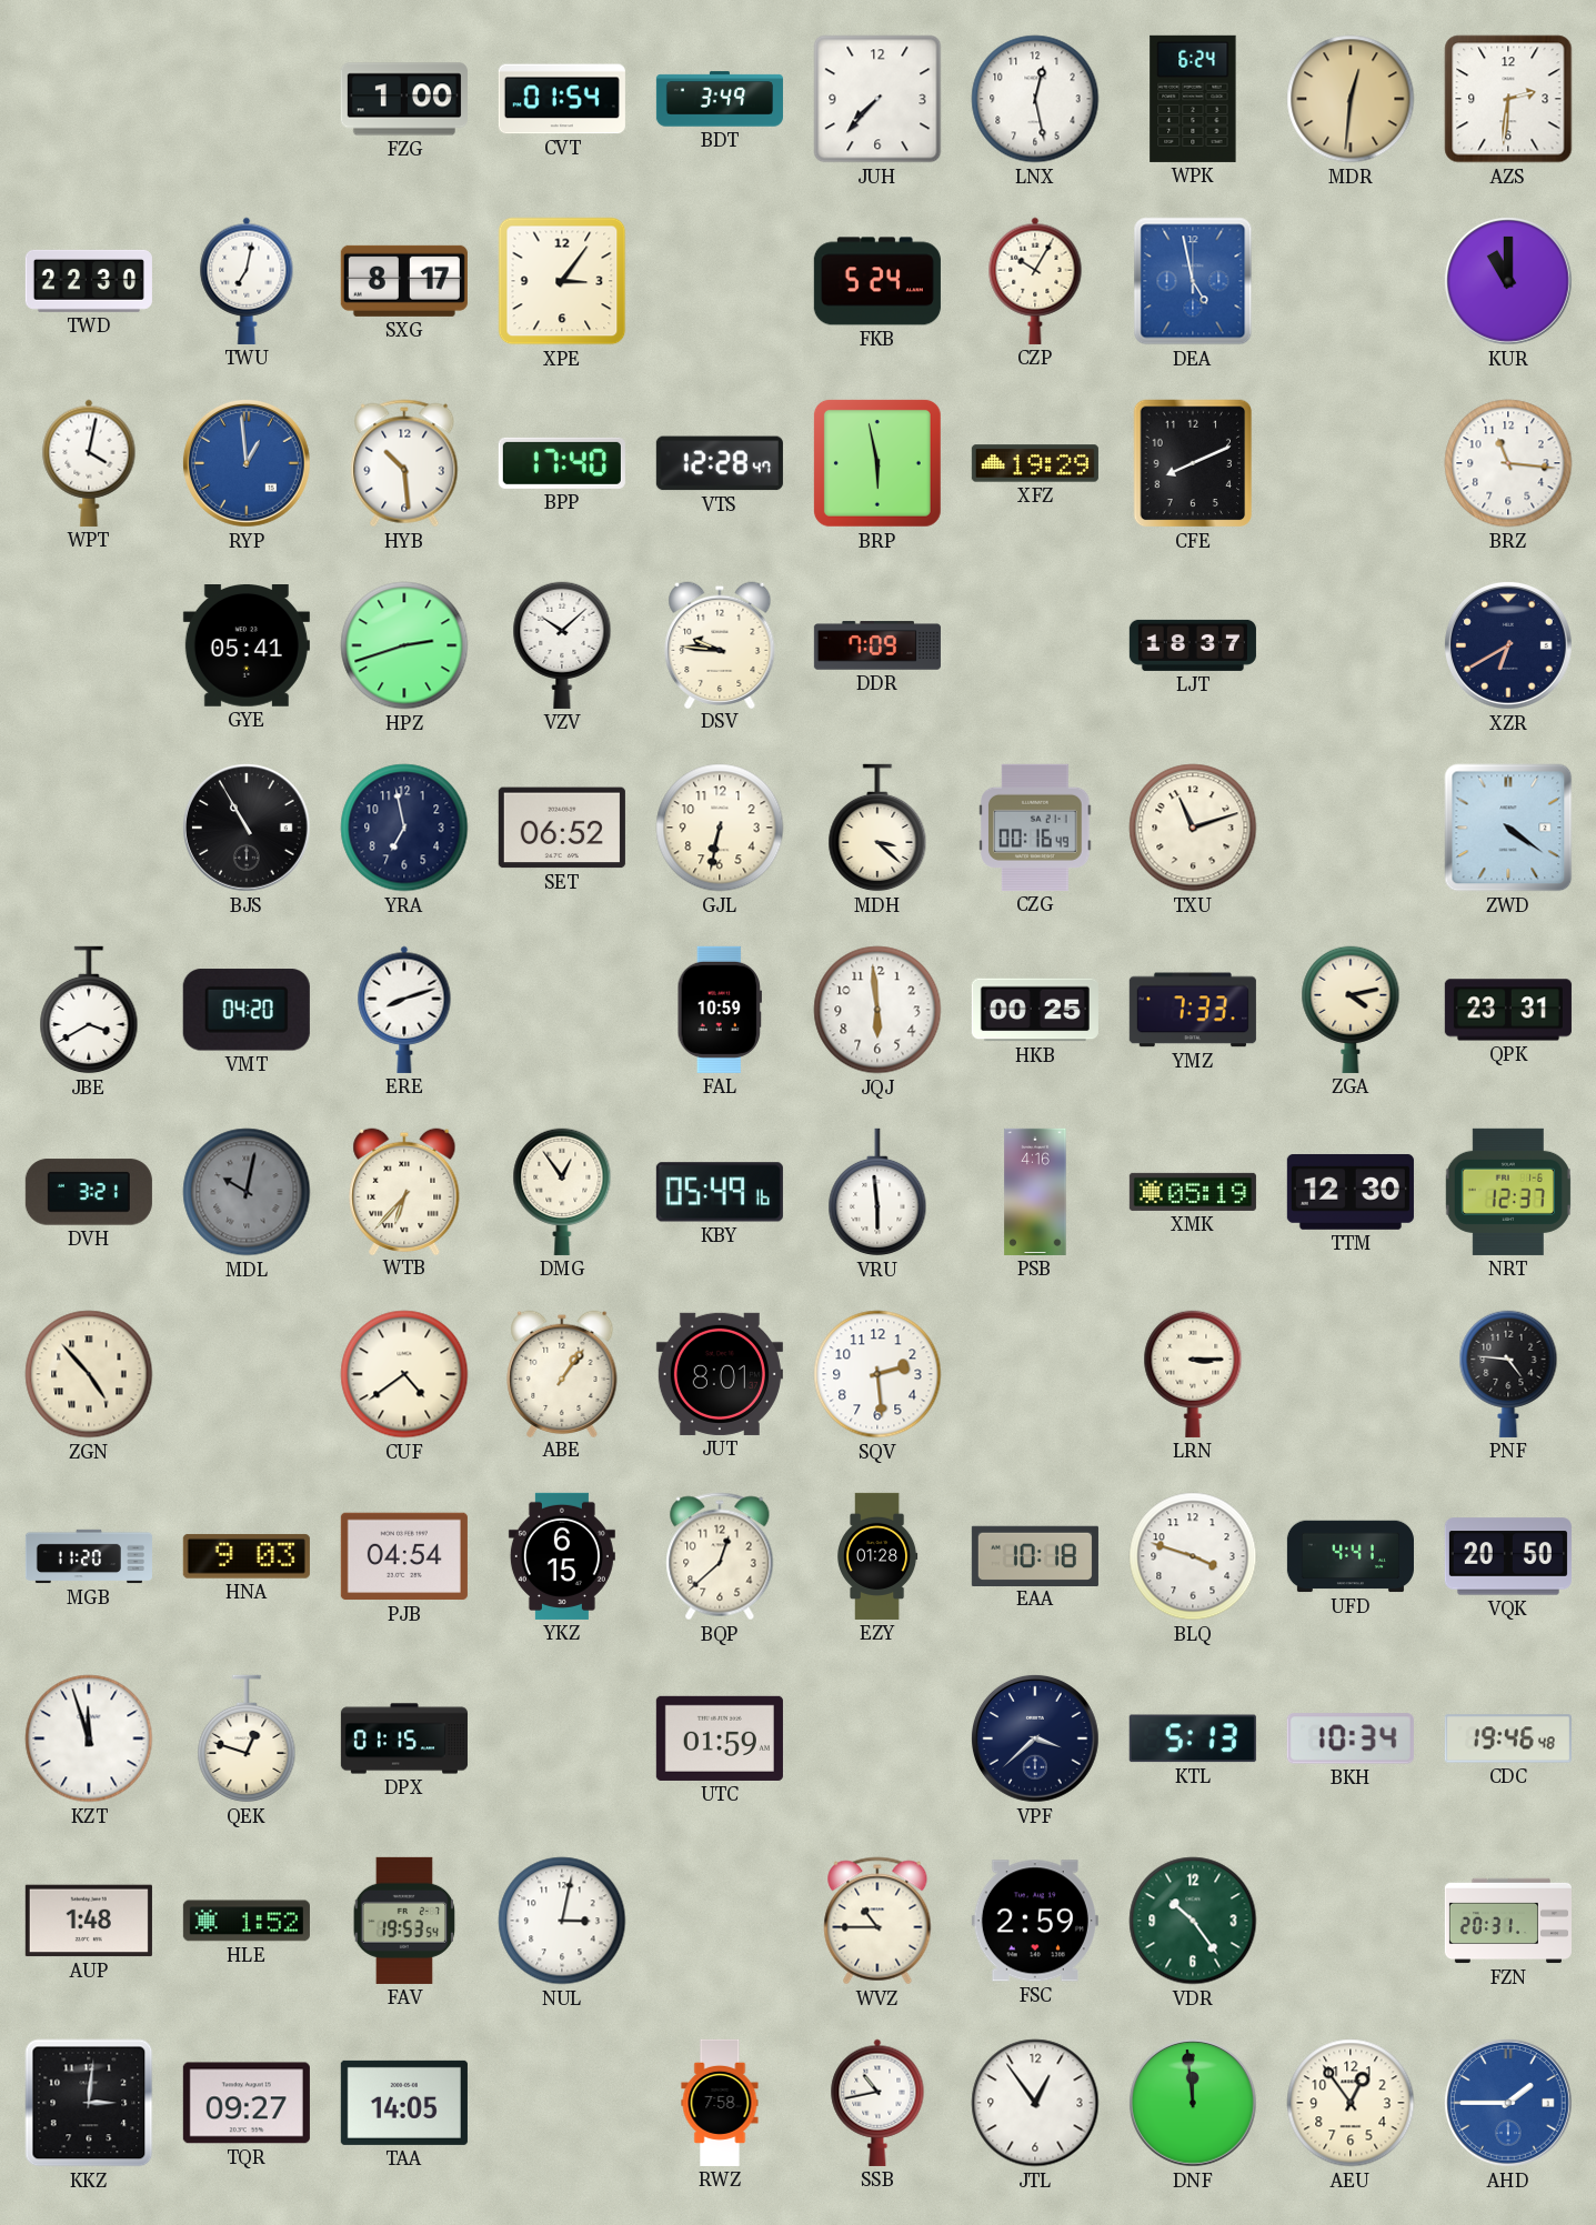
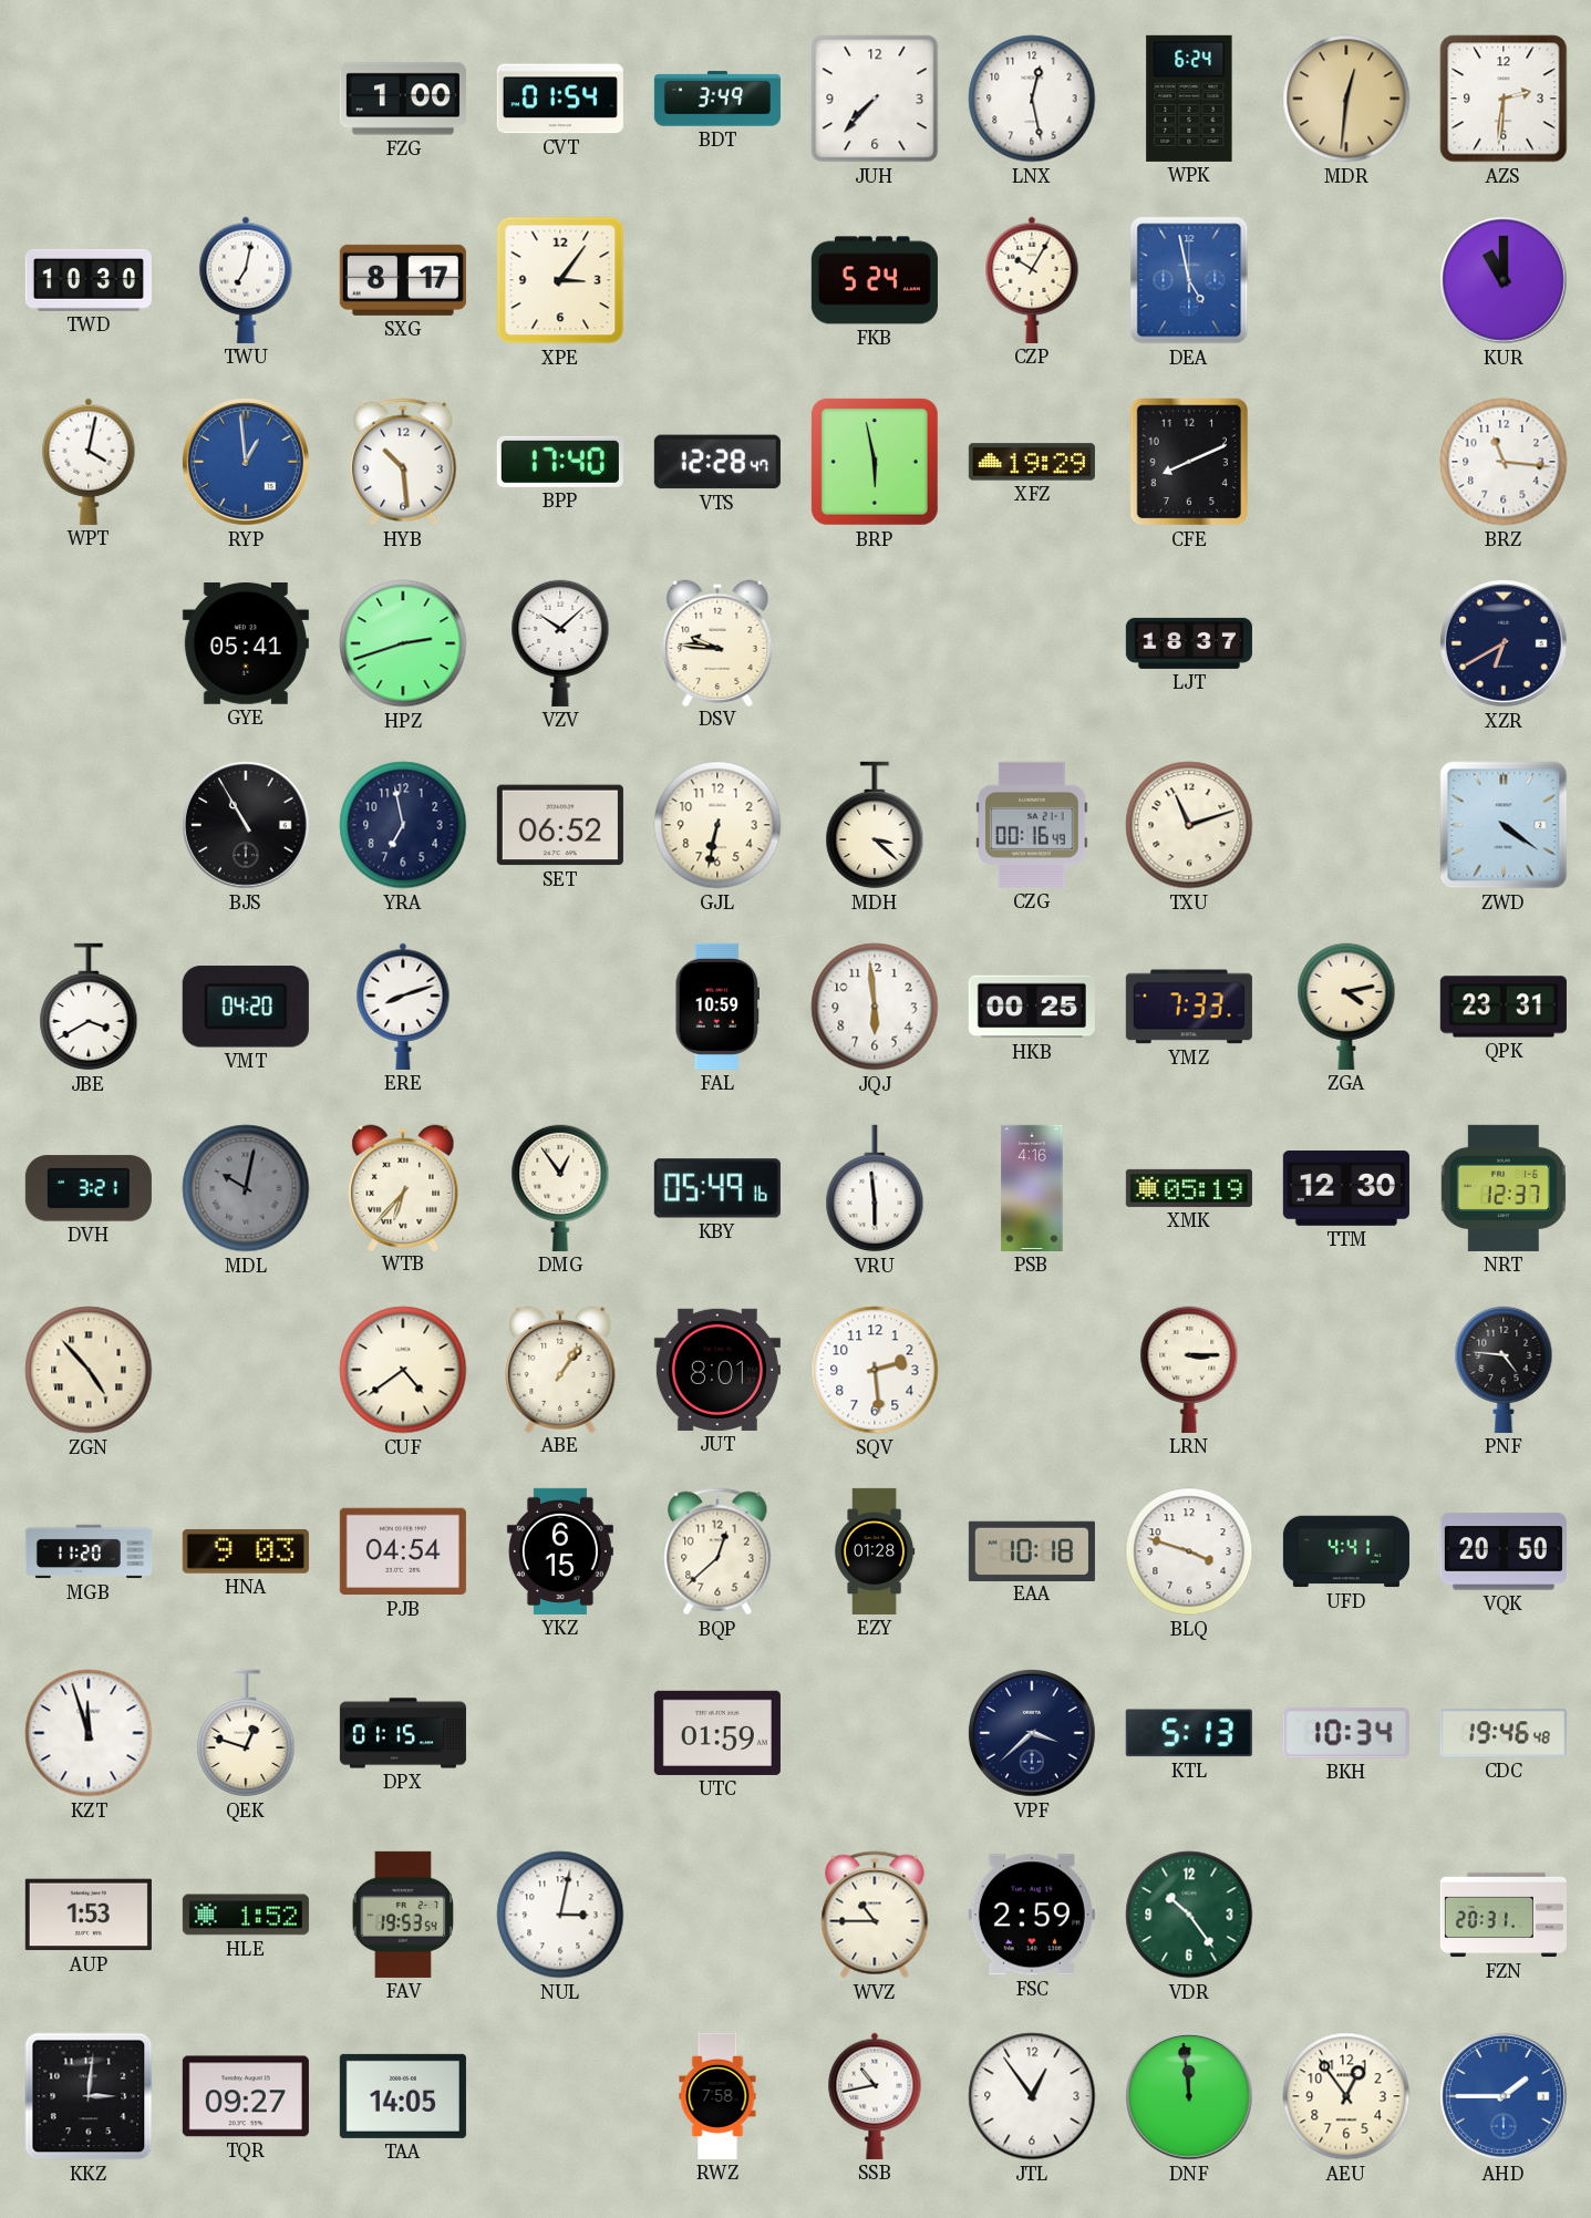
TWD: 22:30 -> 10:30 (89, 280)
DDR: 7:09 -> none (877, 645)
AUP: 1:48 -> 1:53 (89, 1915)
